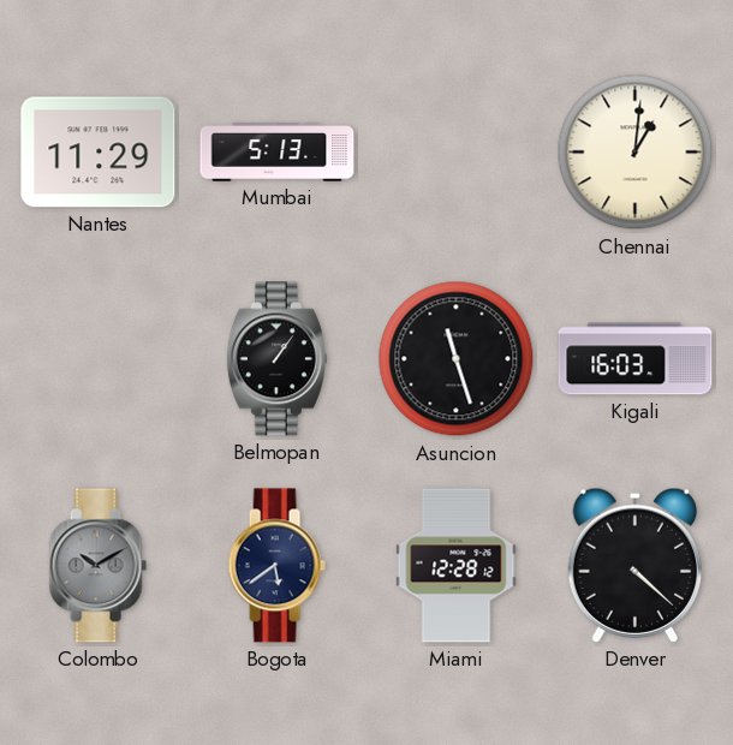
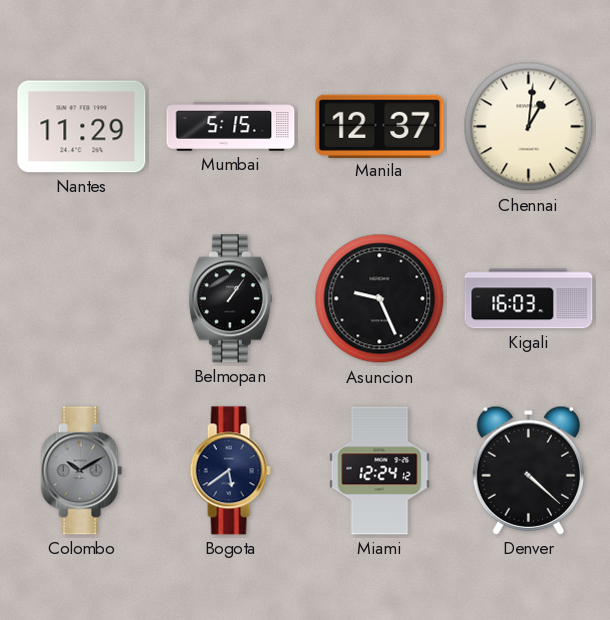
Mumbai: 5:13 -> 5:15 (231, 127)
Manila: none -> 12:37 (380, 126)
Asuncion: 11:27 -> 9:26 (380, 299)
Miami: 12:28 -> 12:24 (380, 471)
